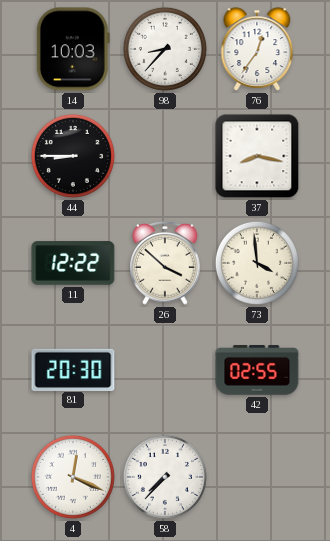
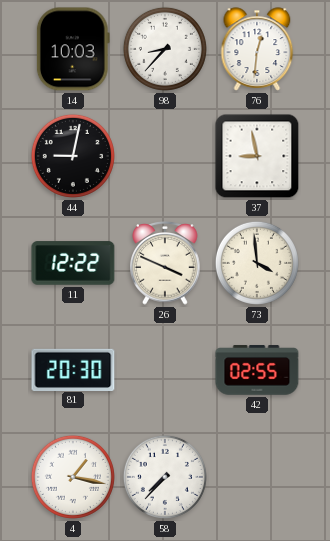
76: 12:36 -> 12:31 (257, 49)
44: 8:45 -> 9:02 (73, 156)
37: 8:17 -> 8:58 (257, 156)
26: 3:52 -> 3:49 (165, 264)
4: 12:19 -> 1:17 (73, 477)
